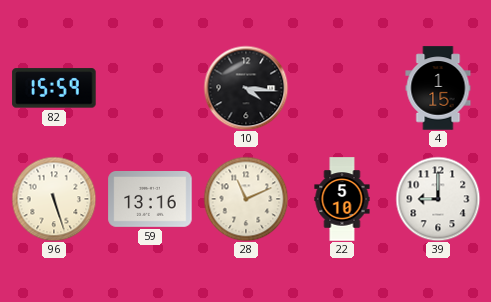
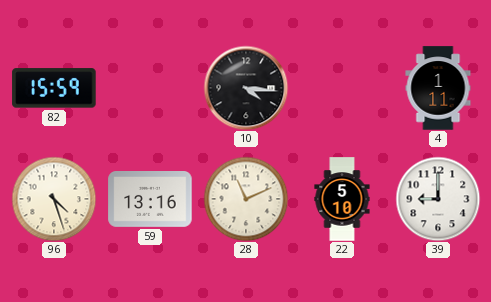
4: 1:15 -> 1:11 (438, 88)
96: 5:27 -> 4:27 (54, 199)
